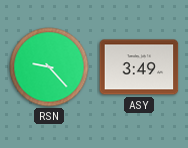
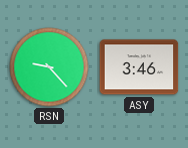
ASY: 3:49 -> 3:46 (139, 67)
